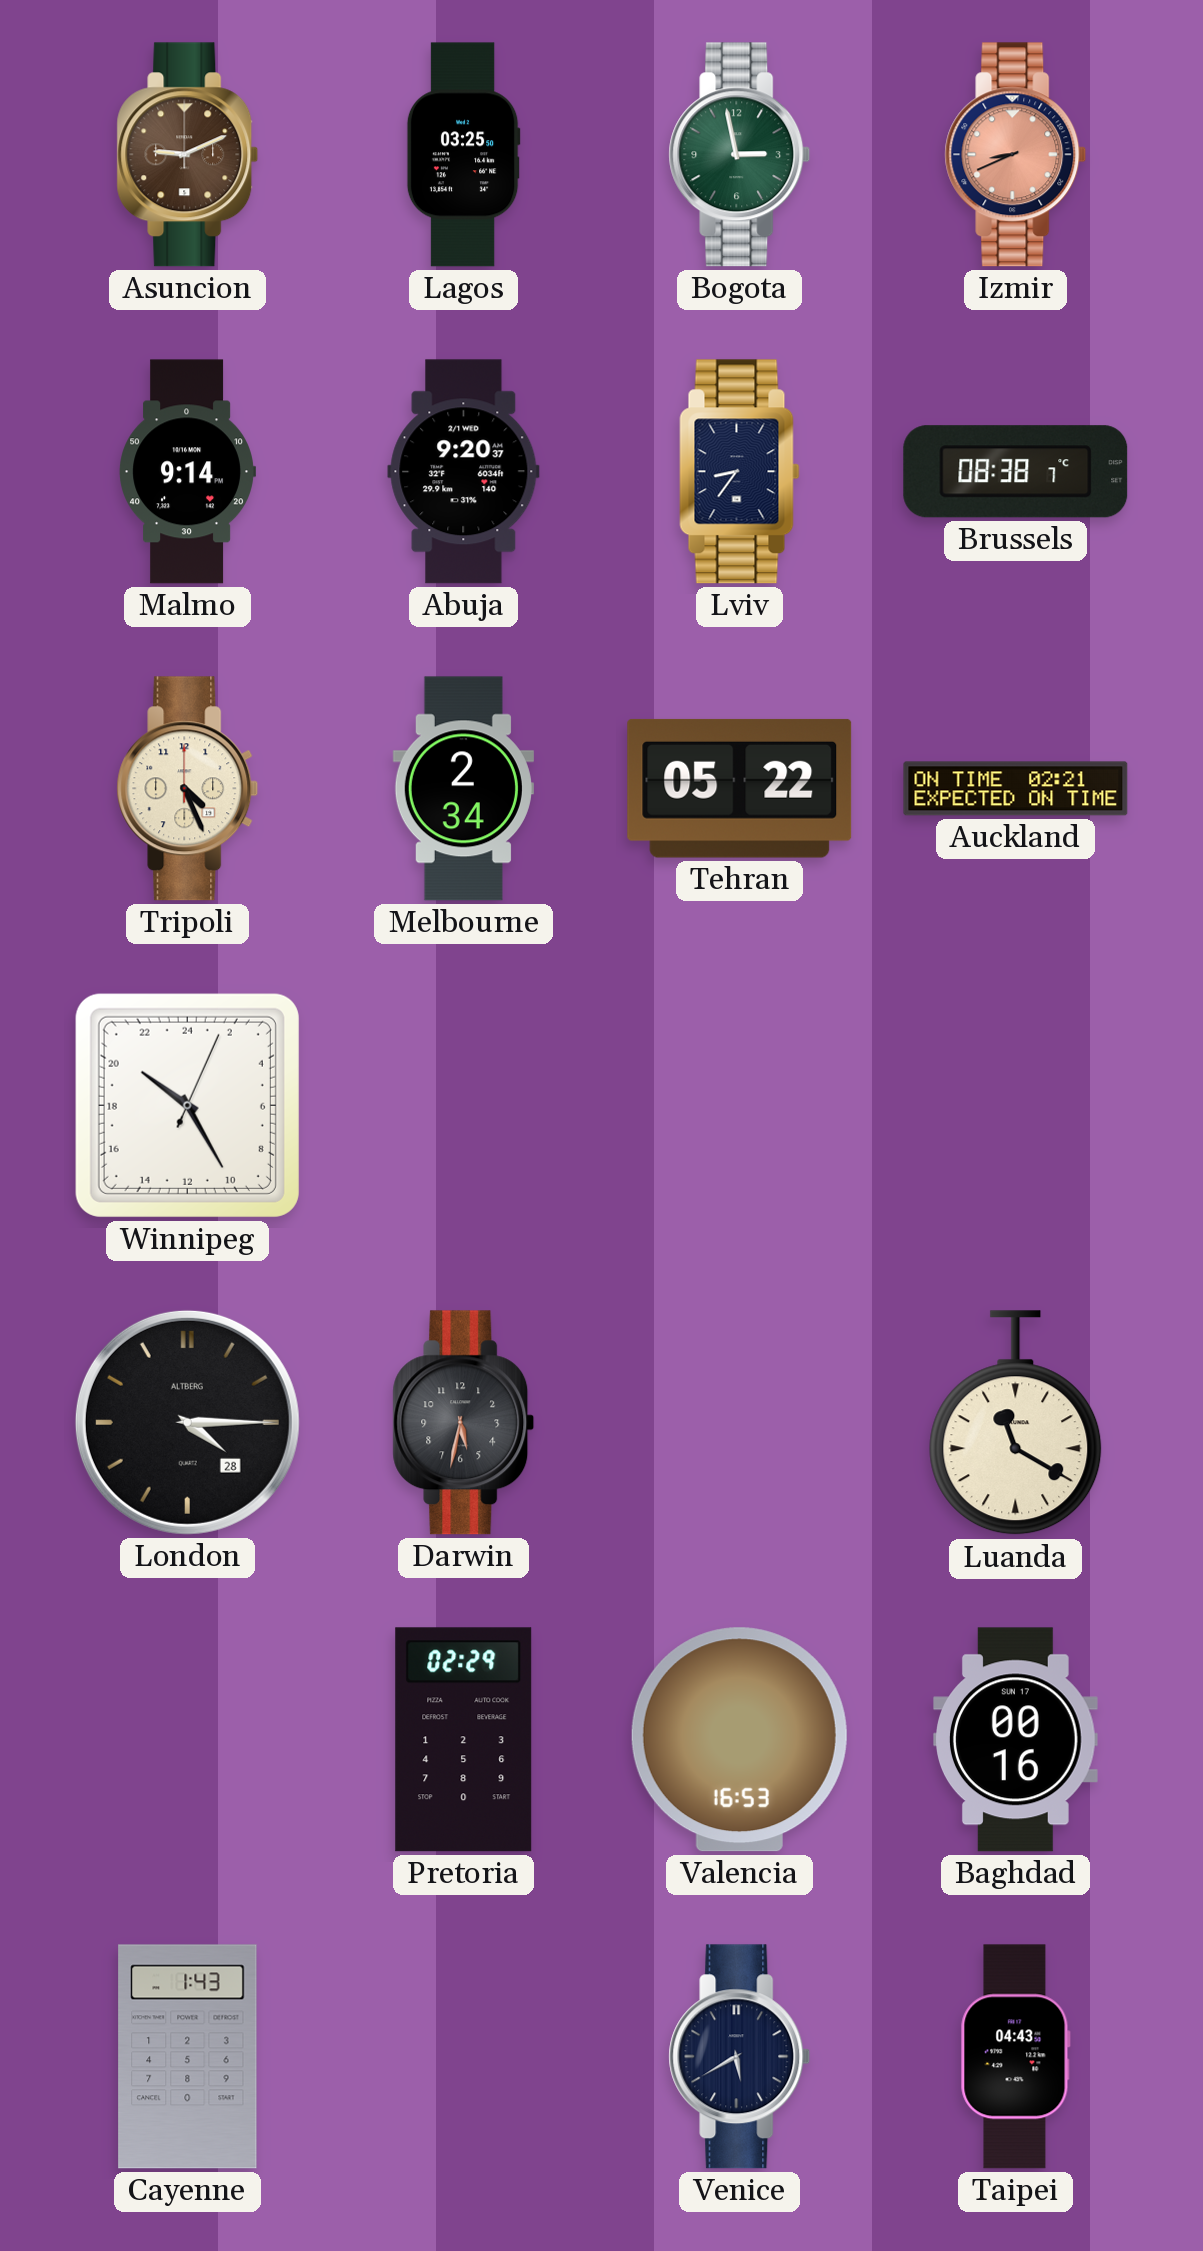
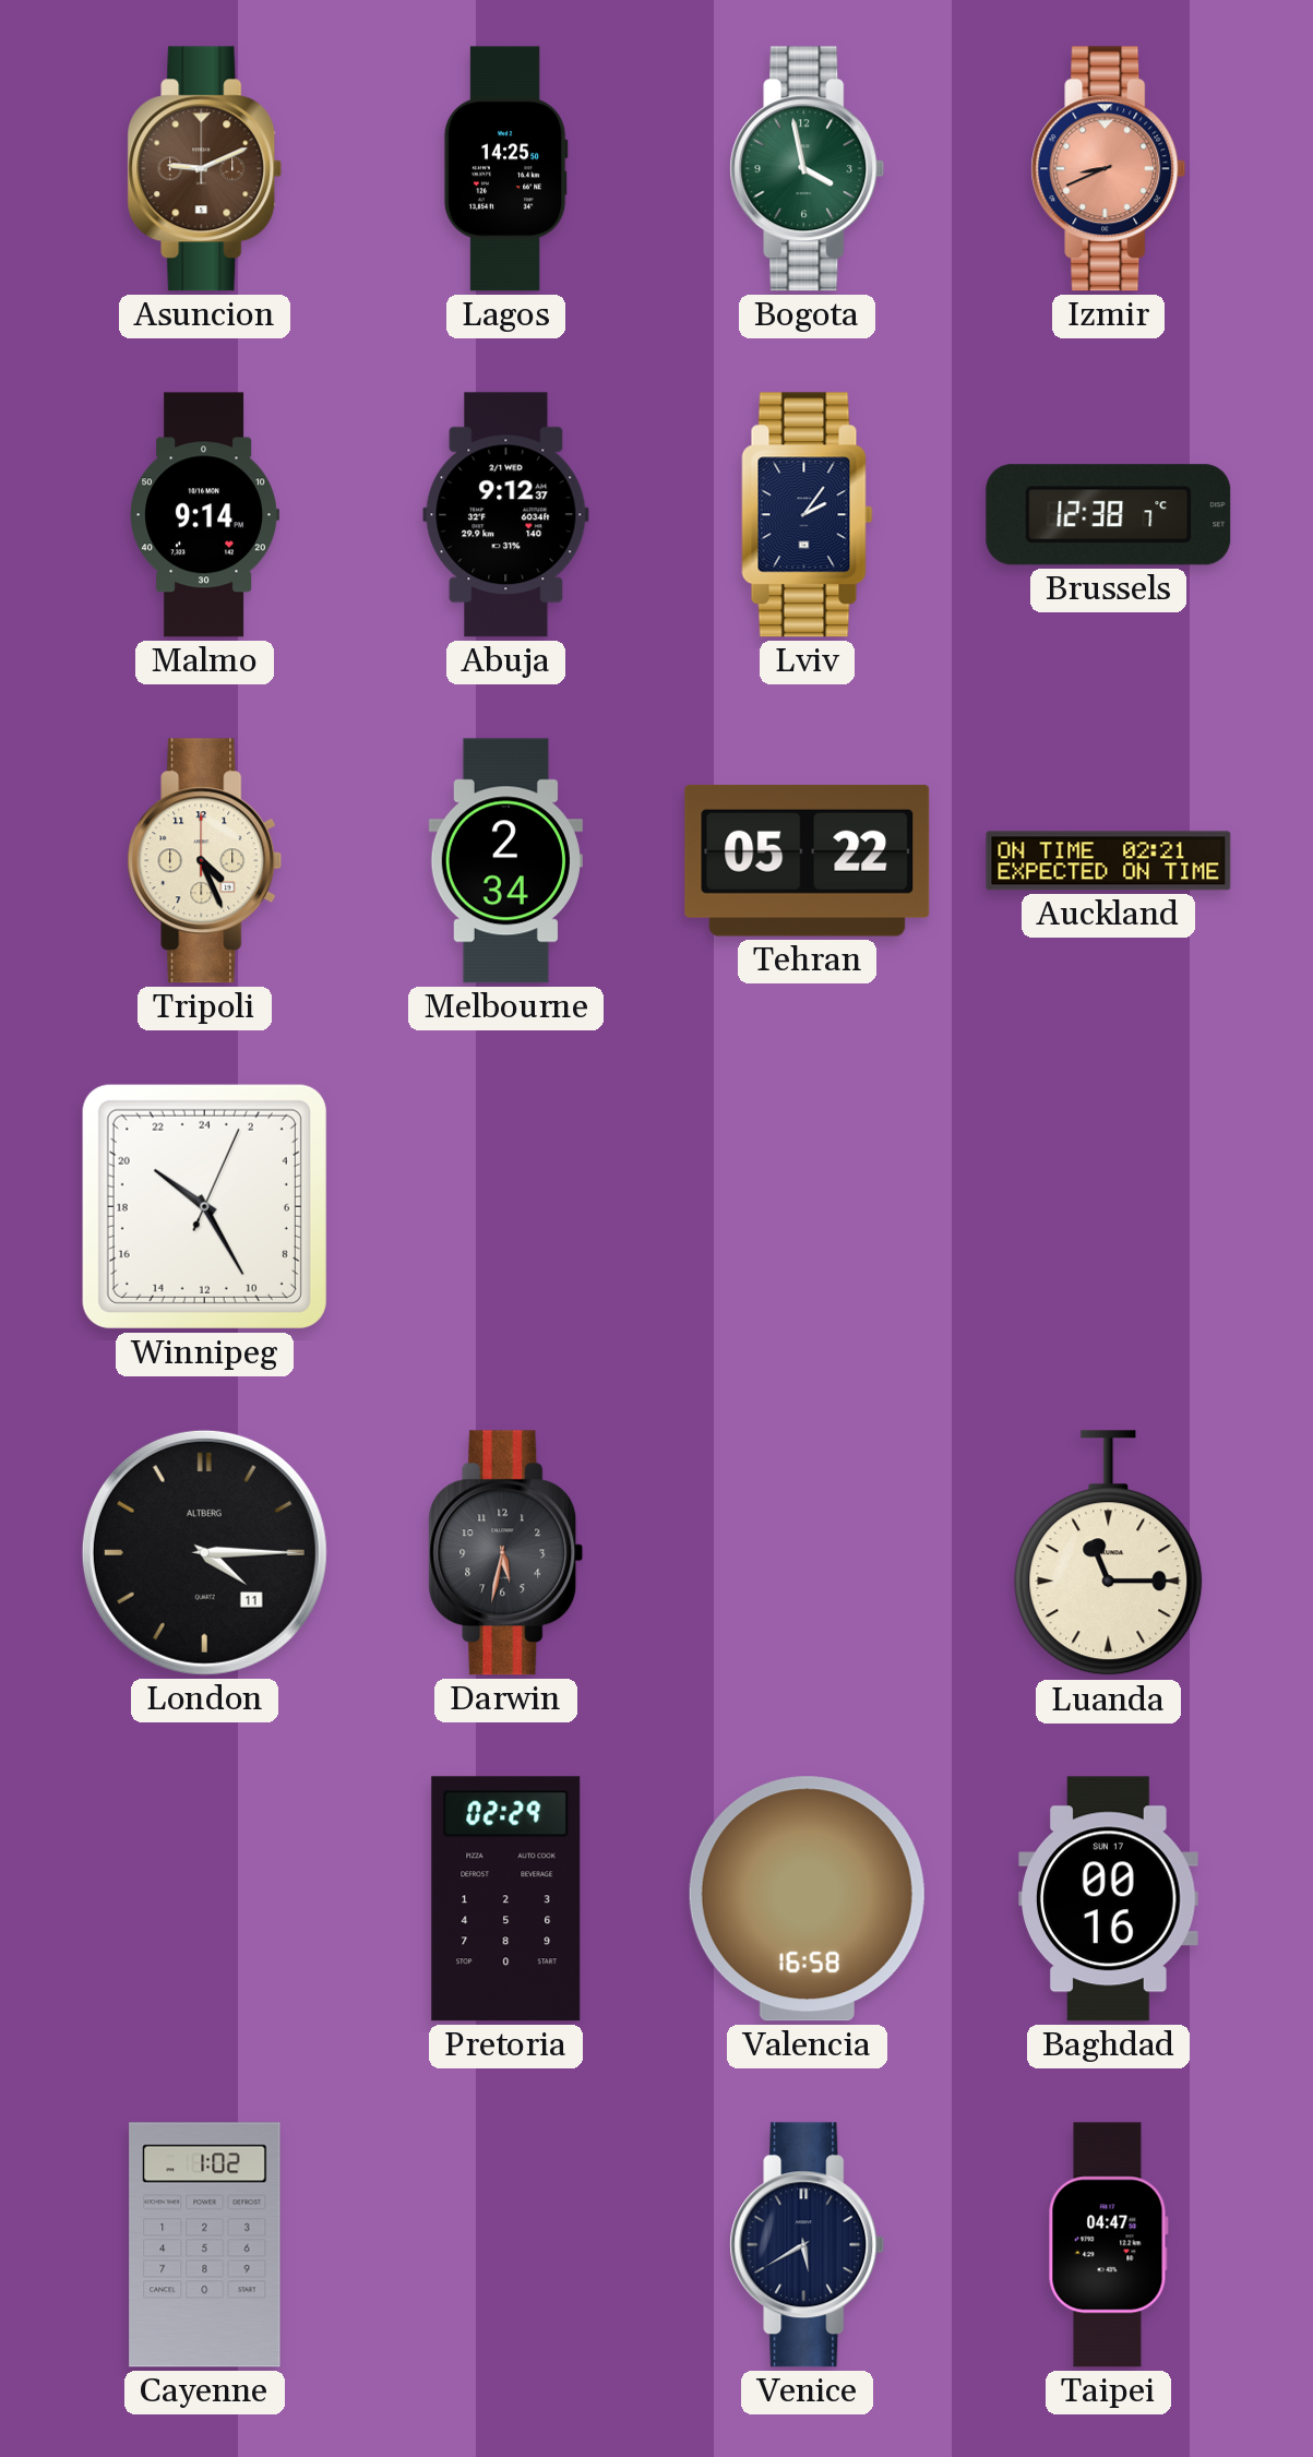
Lagos: 03:25 -> 14:25 (505, 169)
Bogota: 2:58 -> 3:58 (808, 169)
Abuja: 9:20 -> 9:12 (506, 515)
Lviv: 8:36 -> 2:06 (808, 515)
Brussels: 08:38 -> 12:38 (1109, 515)
London date: 28 -> 11 (204, 1552)
Luanda: 11:20 -> 11:15 (1109, 1553)
Valencia: 16:53 -> 16:58 (807, 1899)
Cayenne: 1:43 -> 1:02 (205, 2245)
Taipei: 04:43 -> 04:47 (1108, 2245)
